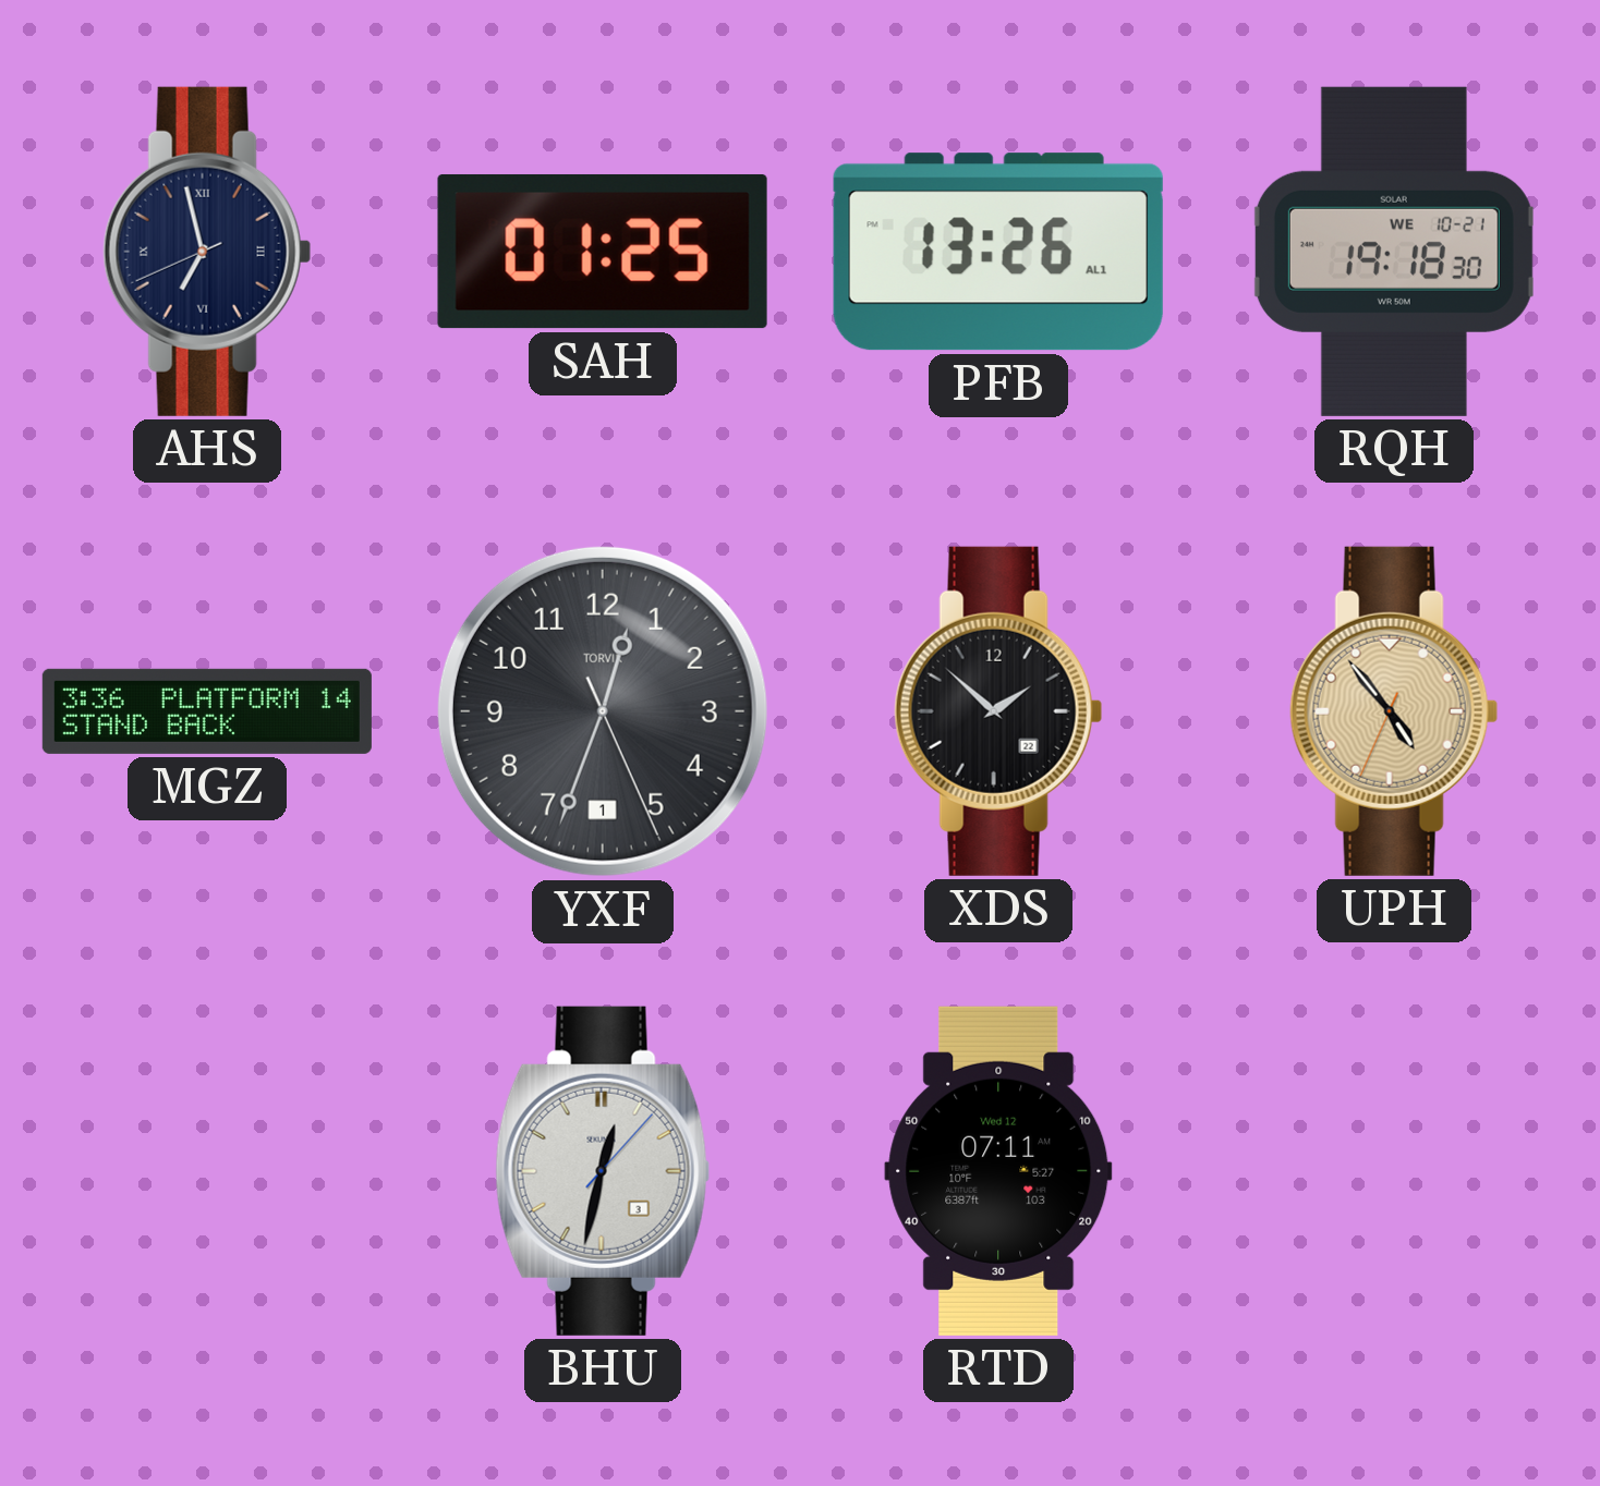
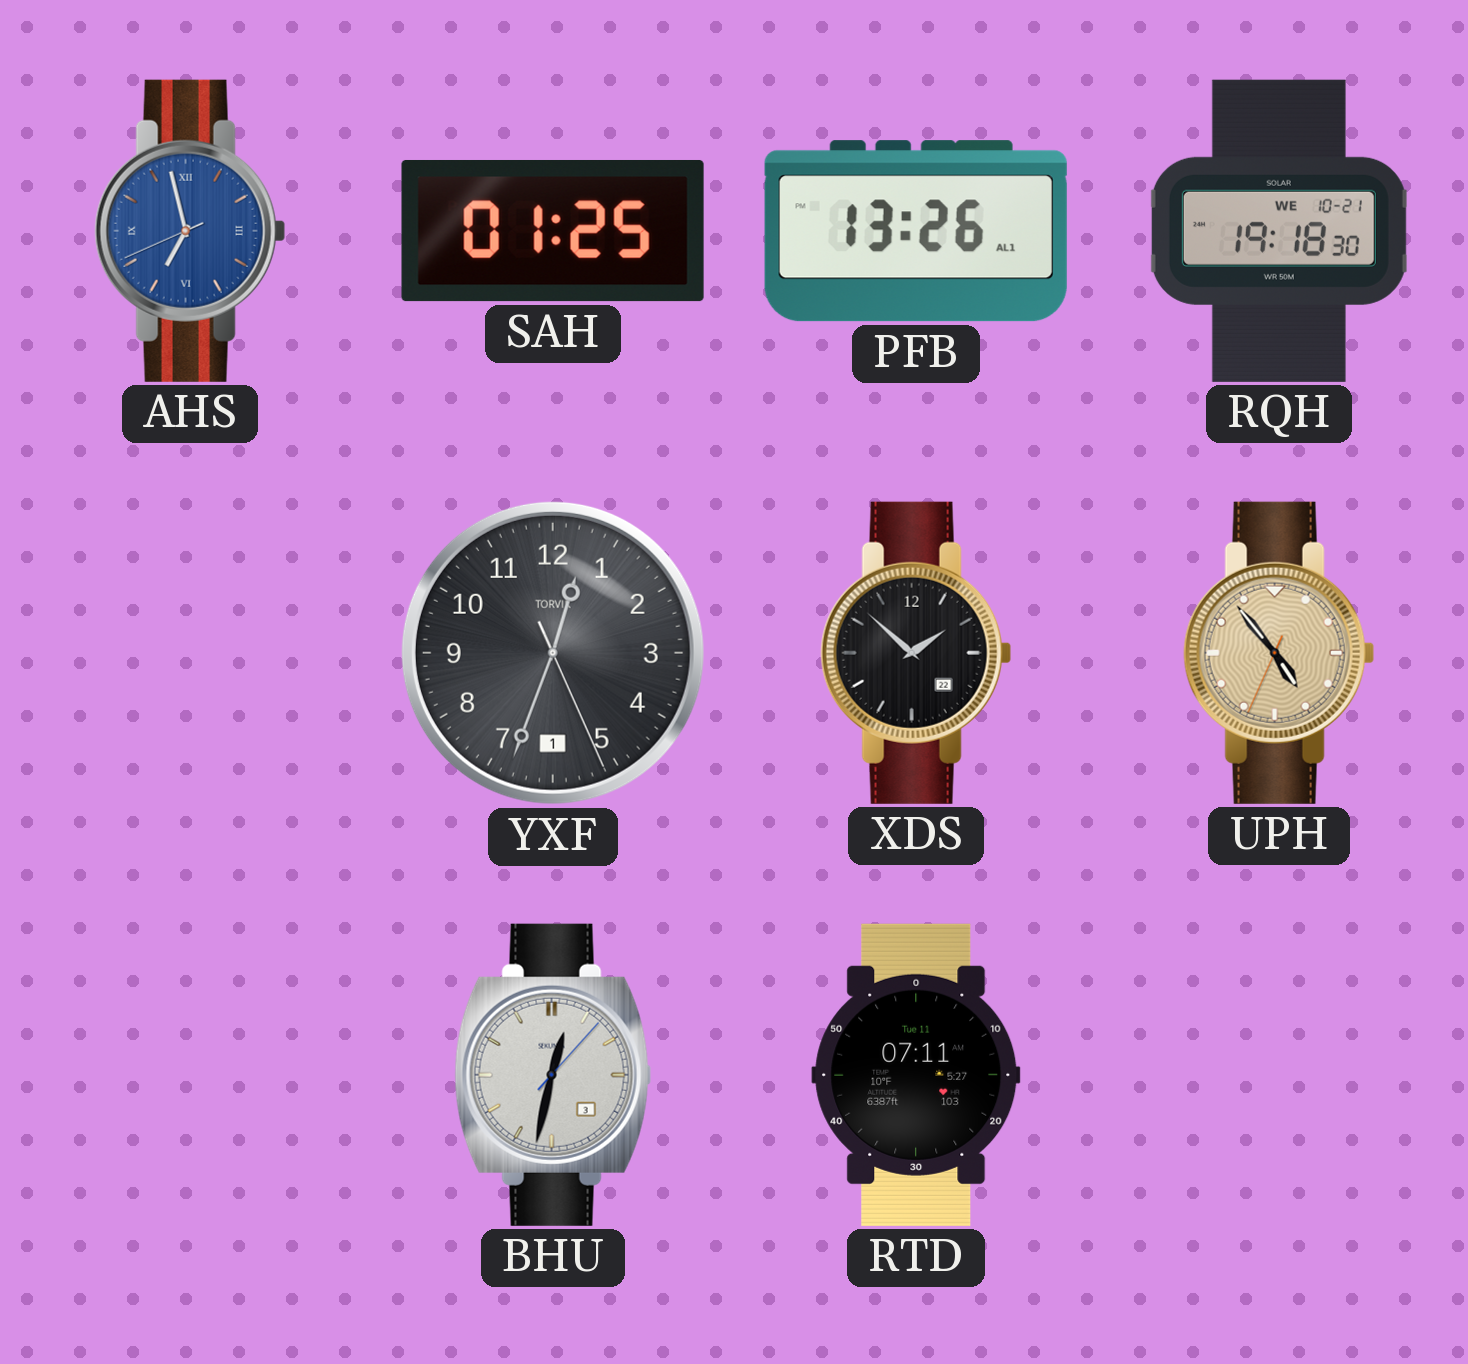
AHS dial: navy -> blue (190, 231)
MGZ: 3:36 -> none (207, 711)
RTD date: Wed 12 -> Tue 11 (916, 1075)
